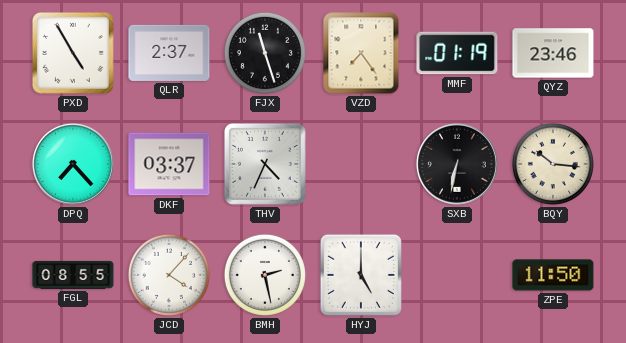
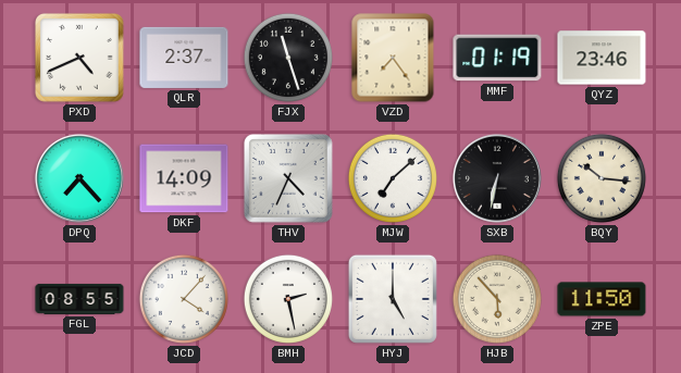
PXD: 4:55 -> 4:41 (81, 59)
DKF: 03:37 -> 14:09 (184, 178)
MJW: none -> 7:08 (393, 178)
HJB: none -> 5:53 (497, 299)
